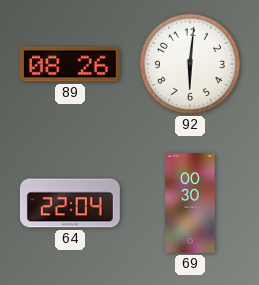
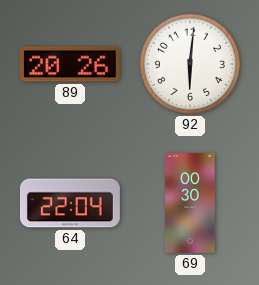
89: 08:26 -> 20:26 (70, 64)
